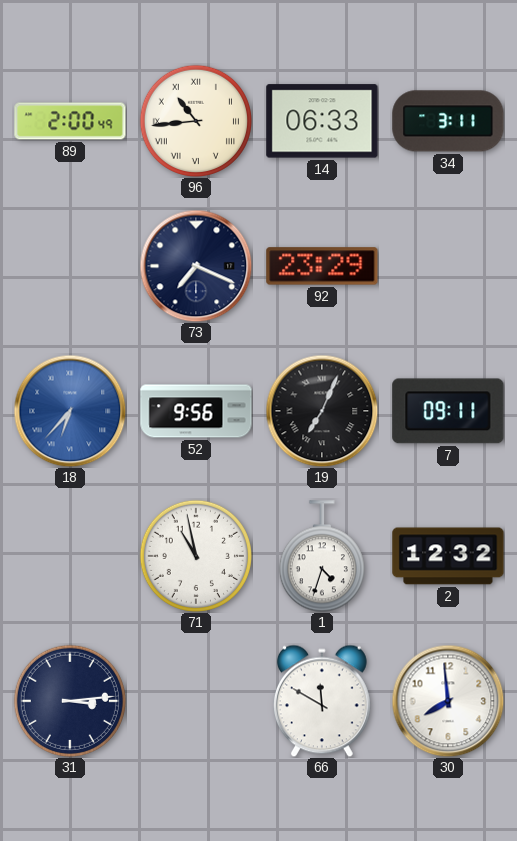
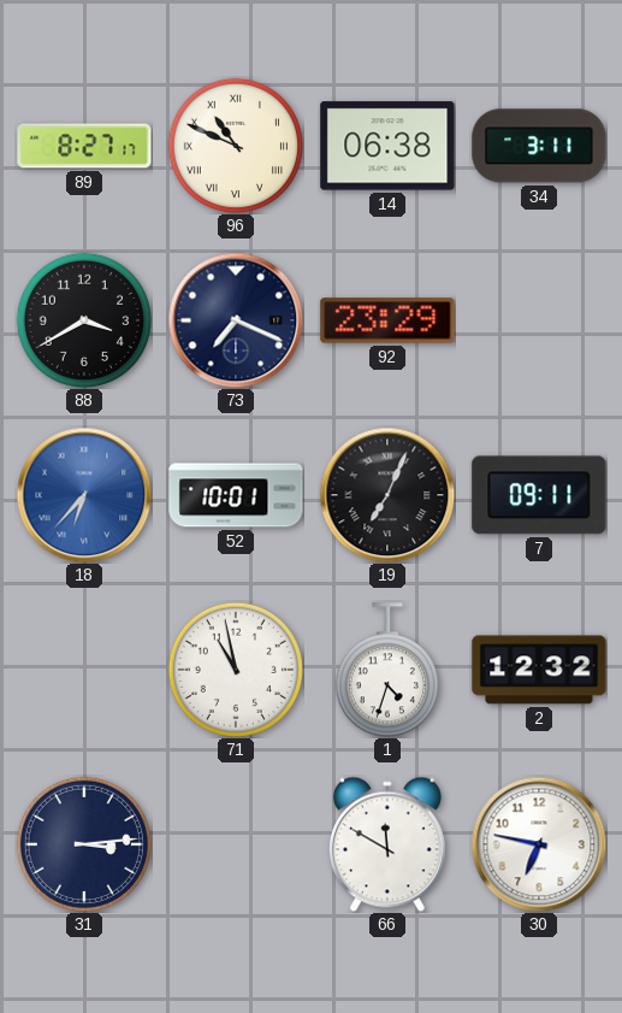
89: 2:00 -> 8:27 (84, 146)
96: 10:44 -> 10:49 (236, 146)
14: 06:33 -> 06:38 (387, 146)
88: none -> 3:40 (84, 320)
52: 9:56 -> 10:01 (236, 495)
30: 7:59 -> 6:47 (539, 844)
